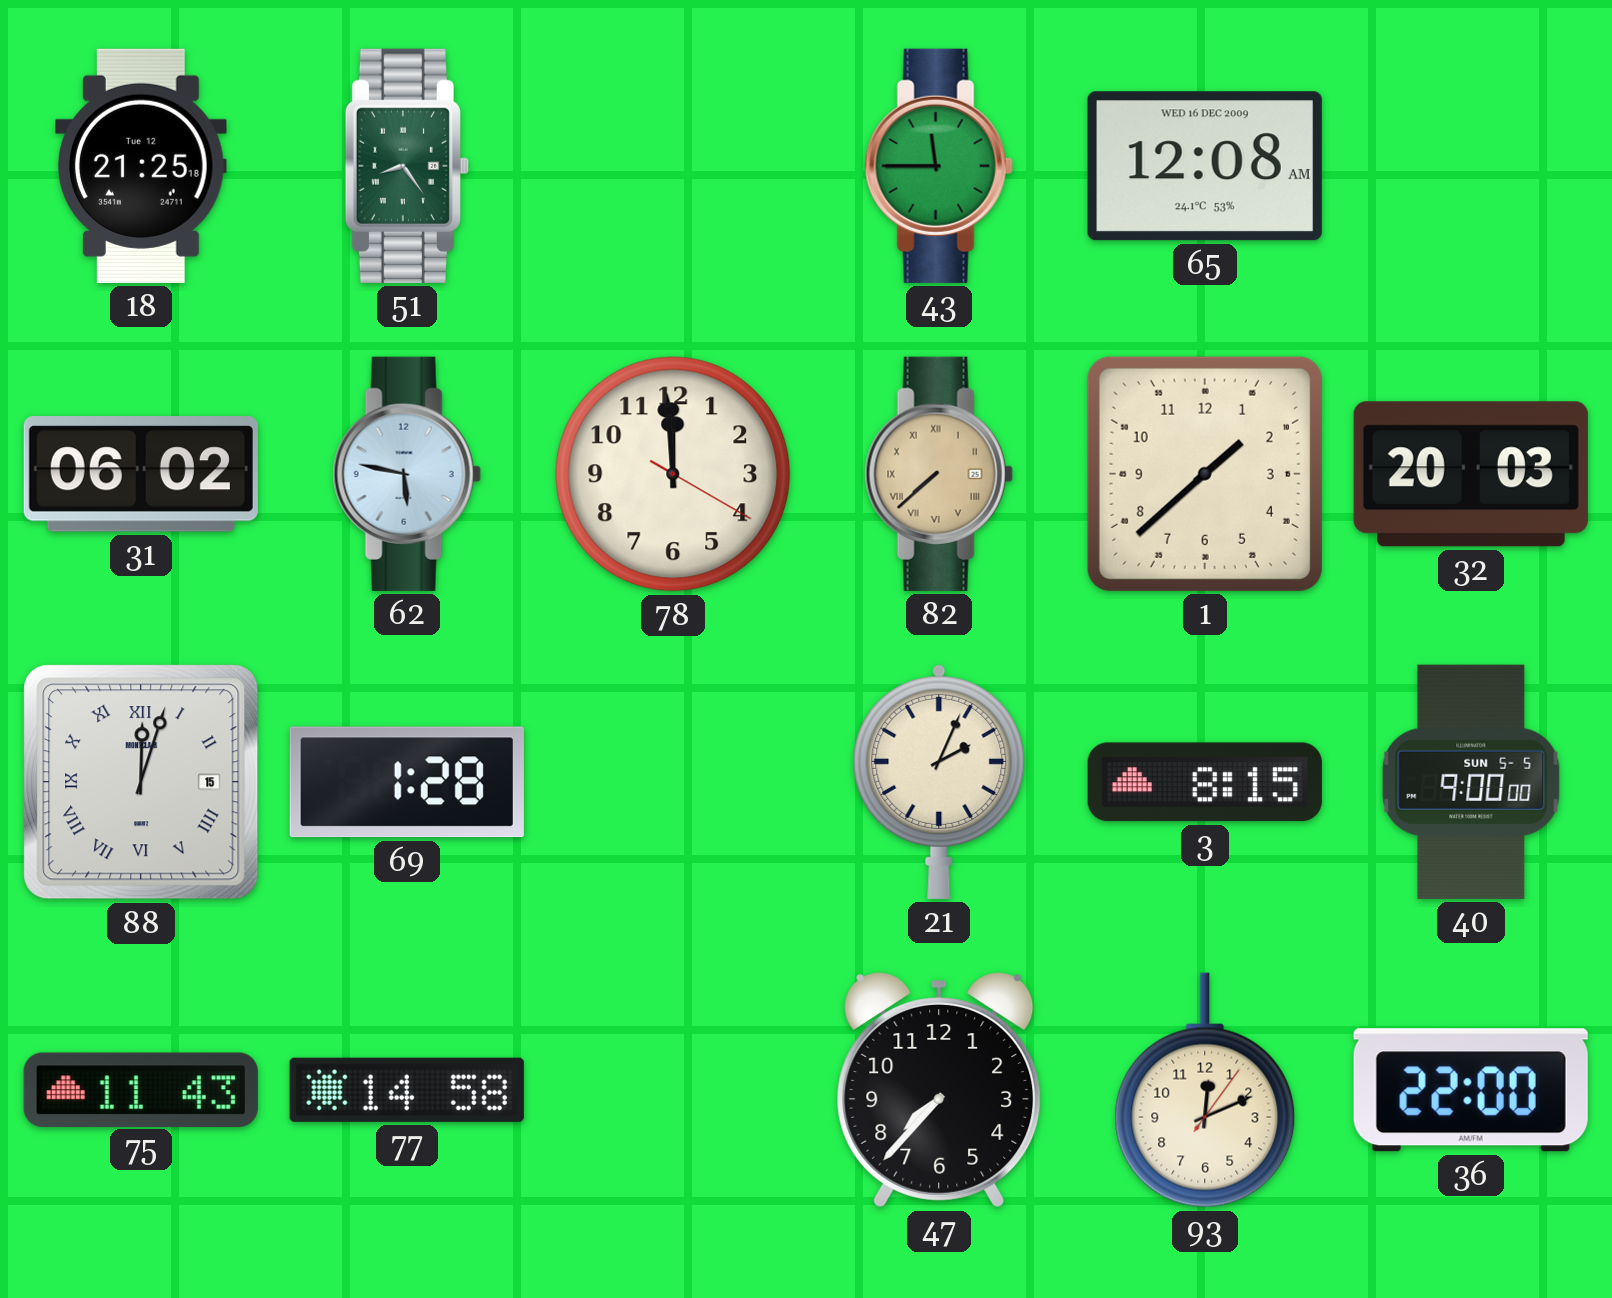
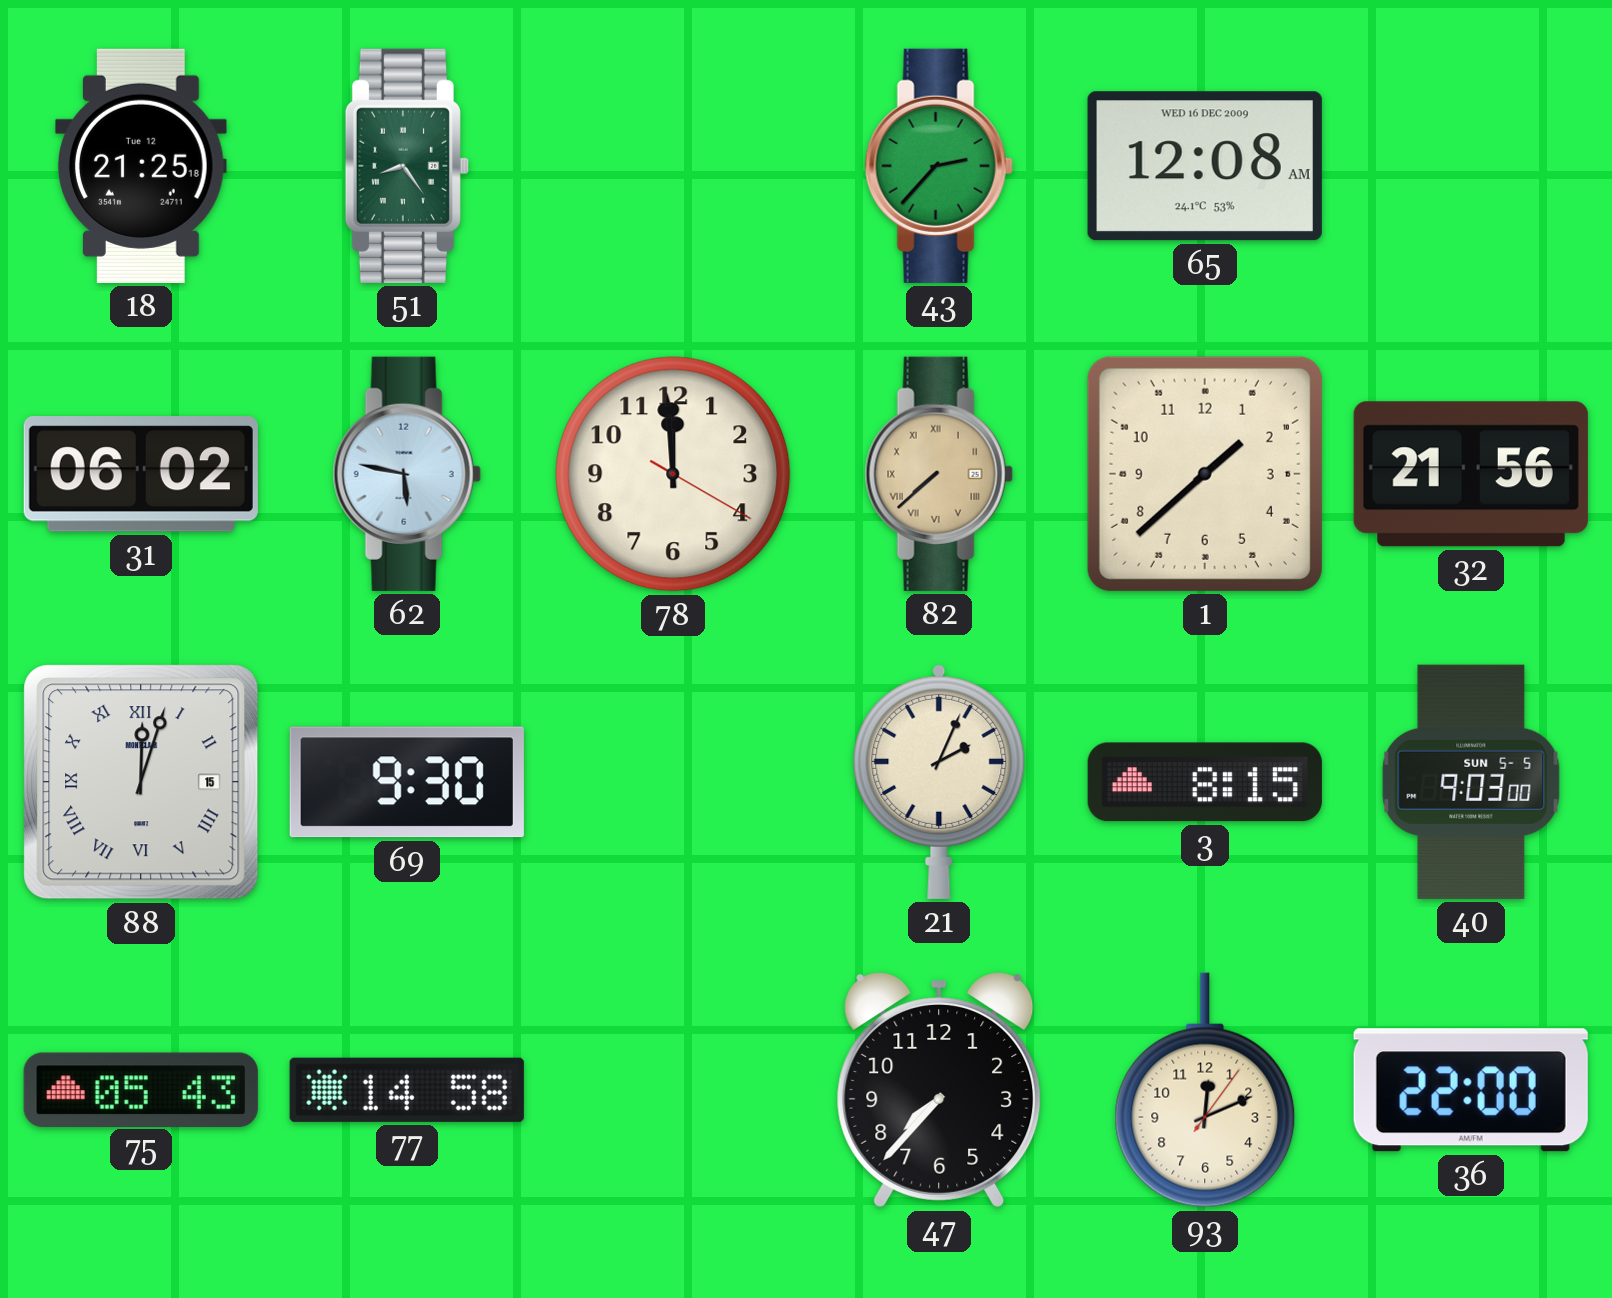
43: 11:45 -> 2:37 (939, 166)
32: 20:03 -> 21:56 (1471, 474)
69: 1:28 -> 9:30 (407, 782)
40: 9:00 -> 9:03 (1471, 782)
75: 11:43 -> 05:43 (141, 1089)
